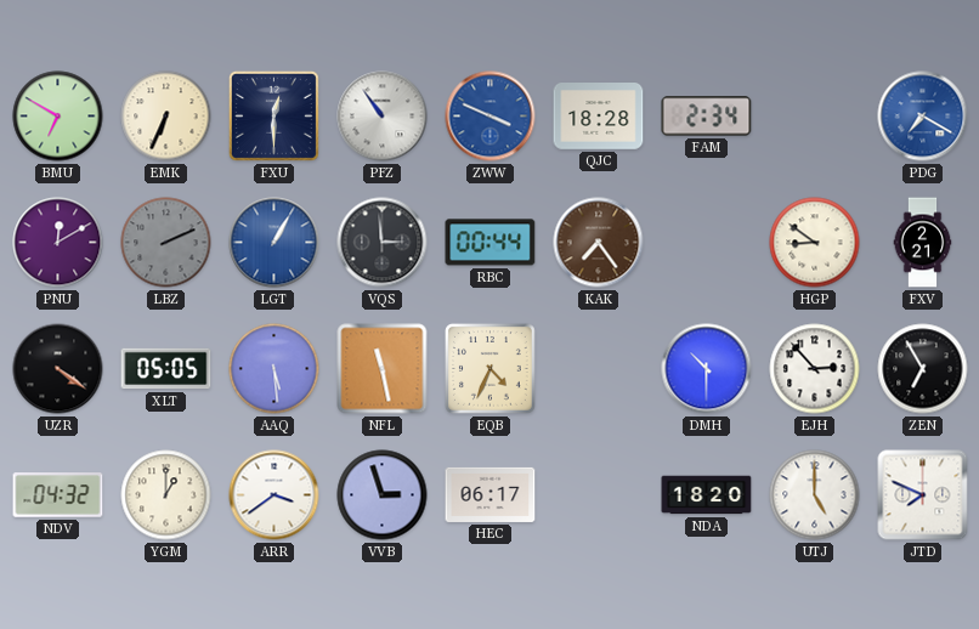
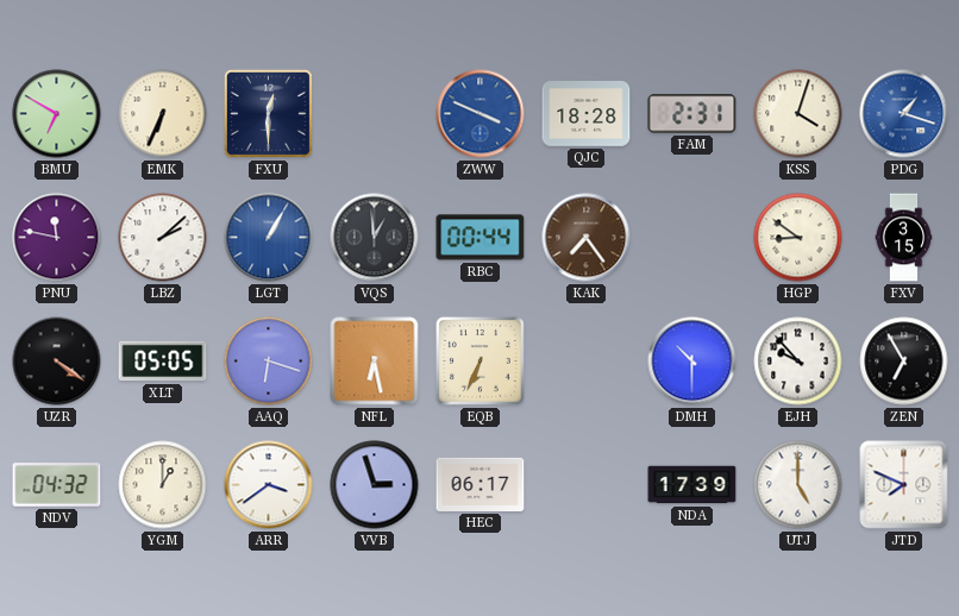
PFZ: 10:54 -> none (383, 117)
FAM: 2:34 -> 2:31 (692, 114)
KSS: none -> 4:03 (798, 114)
PDG: 7:20 -> 1:18 (904, 114)
PNU: 12:10 -> 11:47 (57, 238)
LBZ: 2:11 -> 2:08 (163, 238)
LBZ dial: grey -> white (163, 238)
VQS: 2:59 -> 12:59 (375, 238)
FXV: 2:21 -> 3:15 (904, 238)
AAQ: 5:29 -> 6:18 (269, 362)
NFL: 11:28 -> 6:28 (375, 362)
EQB: 4:34 -> 6:34 (479, 360)
EJH: 2:53 -> 9:53 (798, 362)
NDA: 18:20 -> 17:39 (692, 485)
